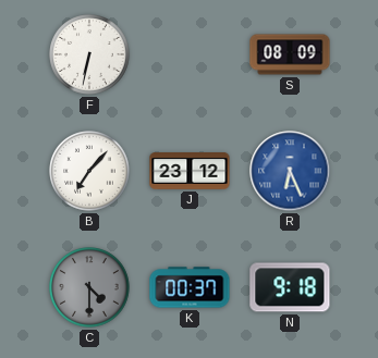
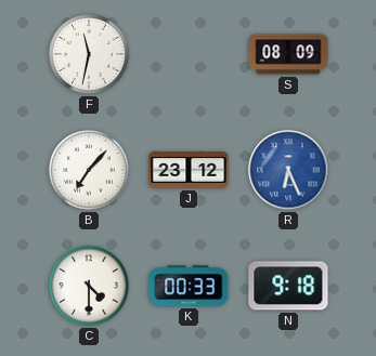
F: 6:32 -> 11:32 (89, 54)
C dial: grey -> white (89, 286)
K: 00:37 -> 00:33 (189, 286)
